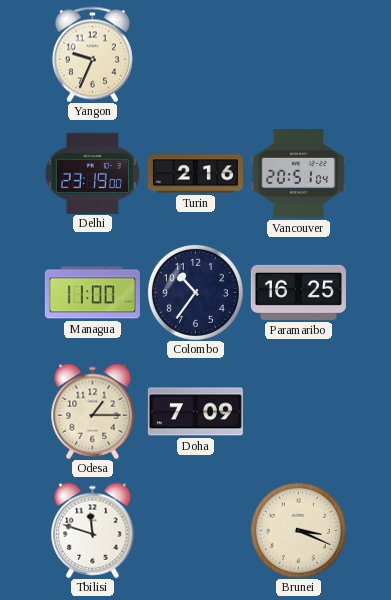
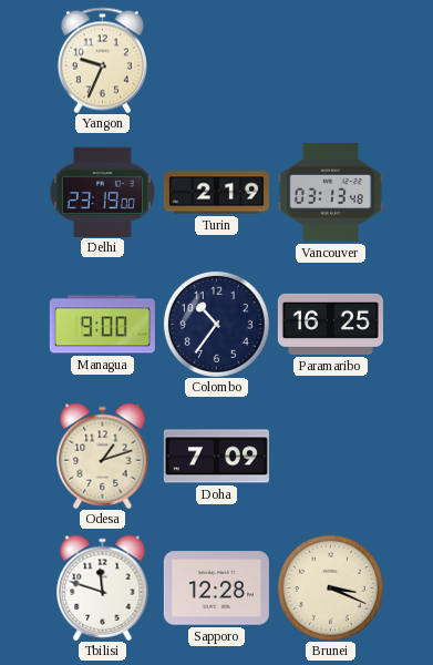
Turin: 2:16 -> 2:19 (216, 193)
Vancouver: 20:51 -> 03:13 (330, 193)
Managua: 11:00 -> 9:00 (102, 325)
Odesa: 1:15 -> 1:12 (103, 456)
Sapporo: none -> 12:28 (216, 589)
